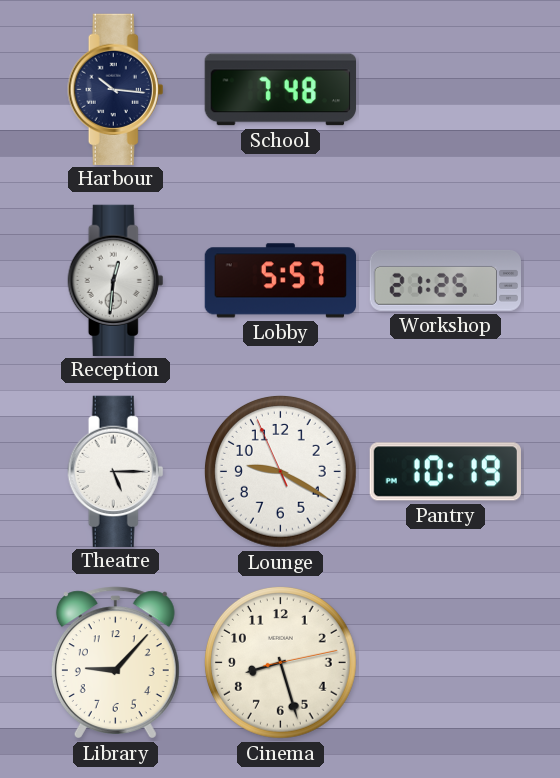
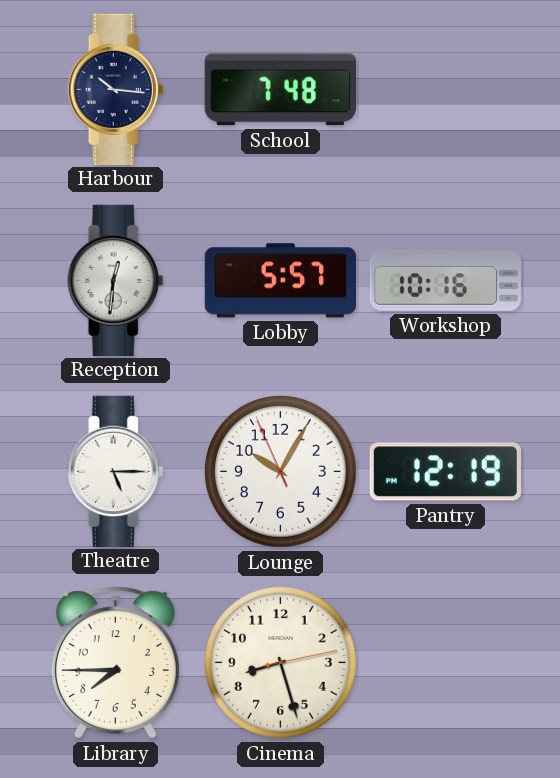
Workshop: 21:25 -> 10:16 (446, 281)
Lounge: 9:19 -> 10:04 (280, 471)
Pantry: 10:19 -> 12:19 (445, 472)
Library: 9:07 -> 7:45 (115, 663)
